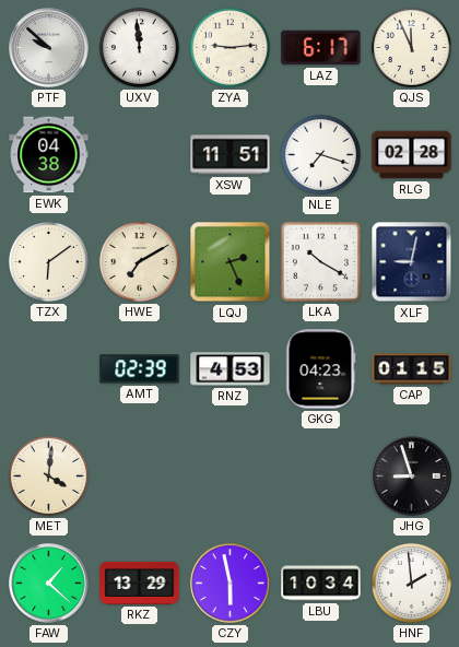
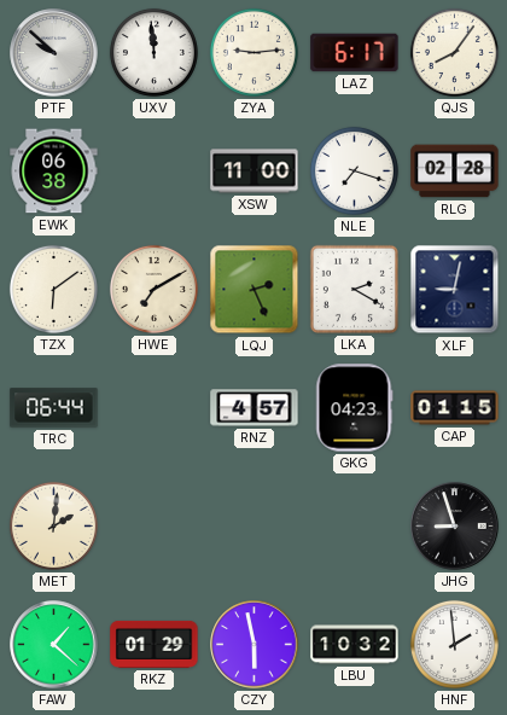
QJS: 11:56 -> 8:06 (454, 52)
EWK: 04:38 -> 06:38 (54, 172)
XSW: 11:51 -> 11:00 (255, 172)
LKA: 10:20 -> 2:20 (354, 289)
TRC: none -> 06:44 (54, 408)
AMT: 02:39 -> none (140, 369)
RNZ: 4:53 -> 4:57 (255, 408)
MET: 4:01 -> 2:01 (53, 525)
RKZ: 13:29 -> 01:29 (155, 644)
LBU: 10:34 -> 10:32 (355, 645)
